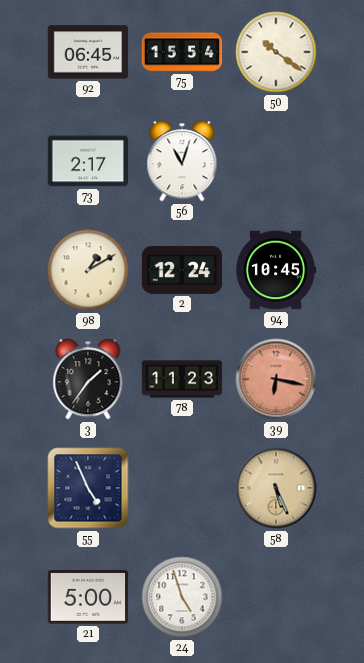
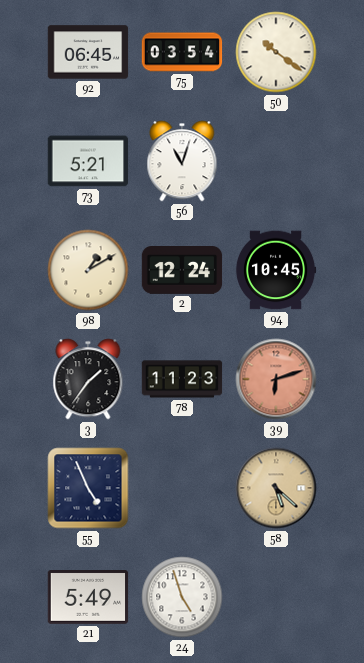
75: 15:54 -> 03:54 (182, 52)
73: 2:17 -> 5:21 (88, 161)
39: 6:17 -> 6:12 (276, 379)
58: 5:26 -> 5:22 (276, 488)
21: 5:00 -> 5:49 (88, 598)
